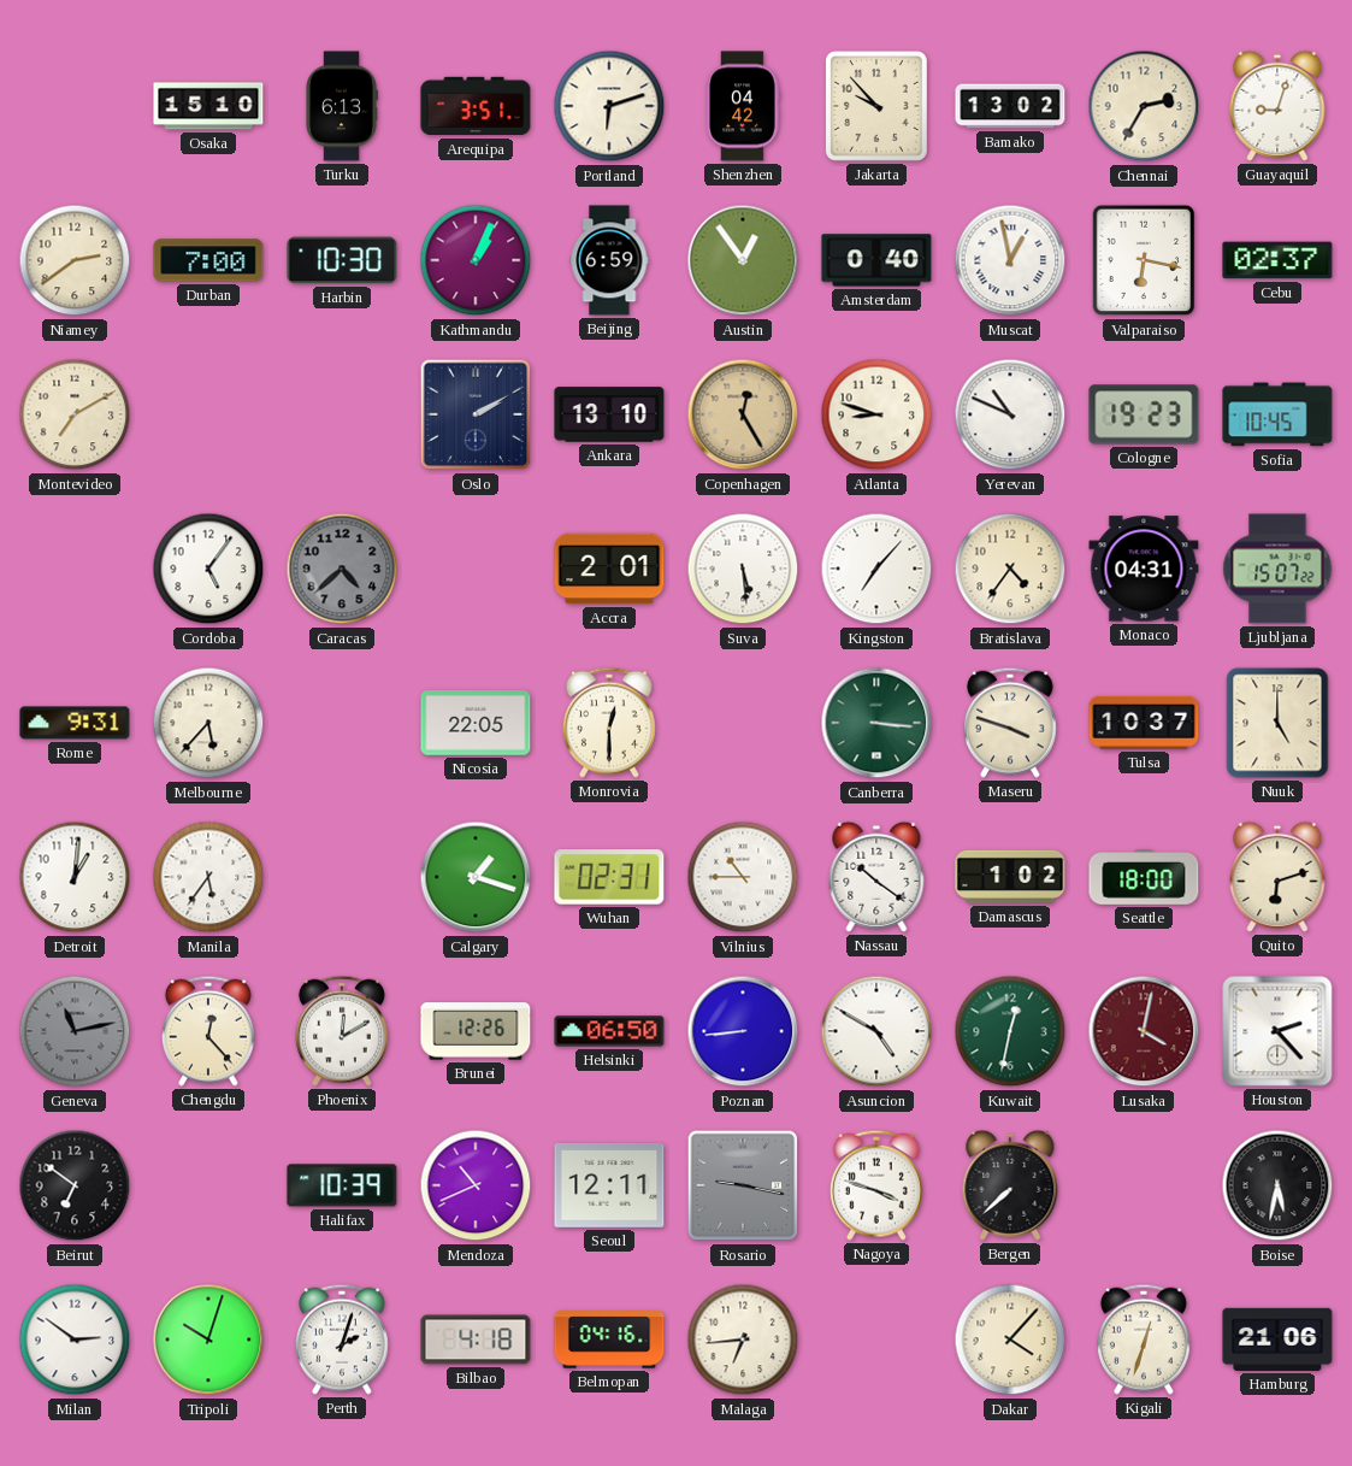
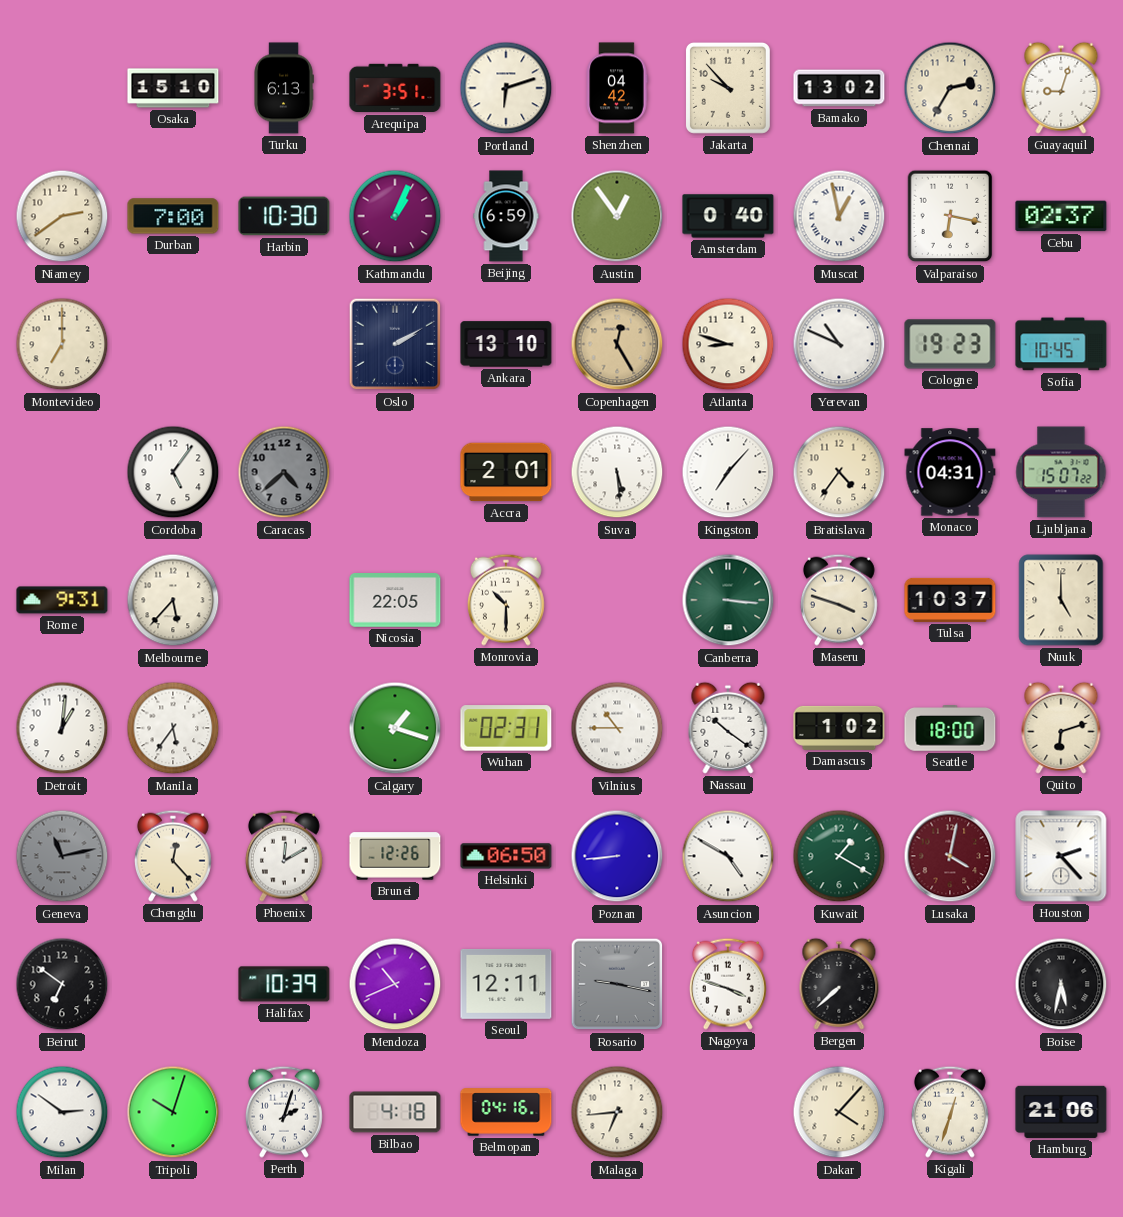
Montevideo: 7:10 -> 7:00 (62, 344)
Monrovia: 12:30 -> 10:30 (506, 600)
Kuwait: 12:32 -> 1:20 (839, 856)
